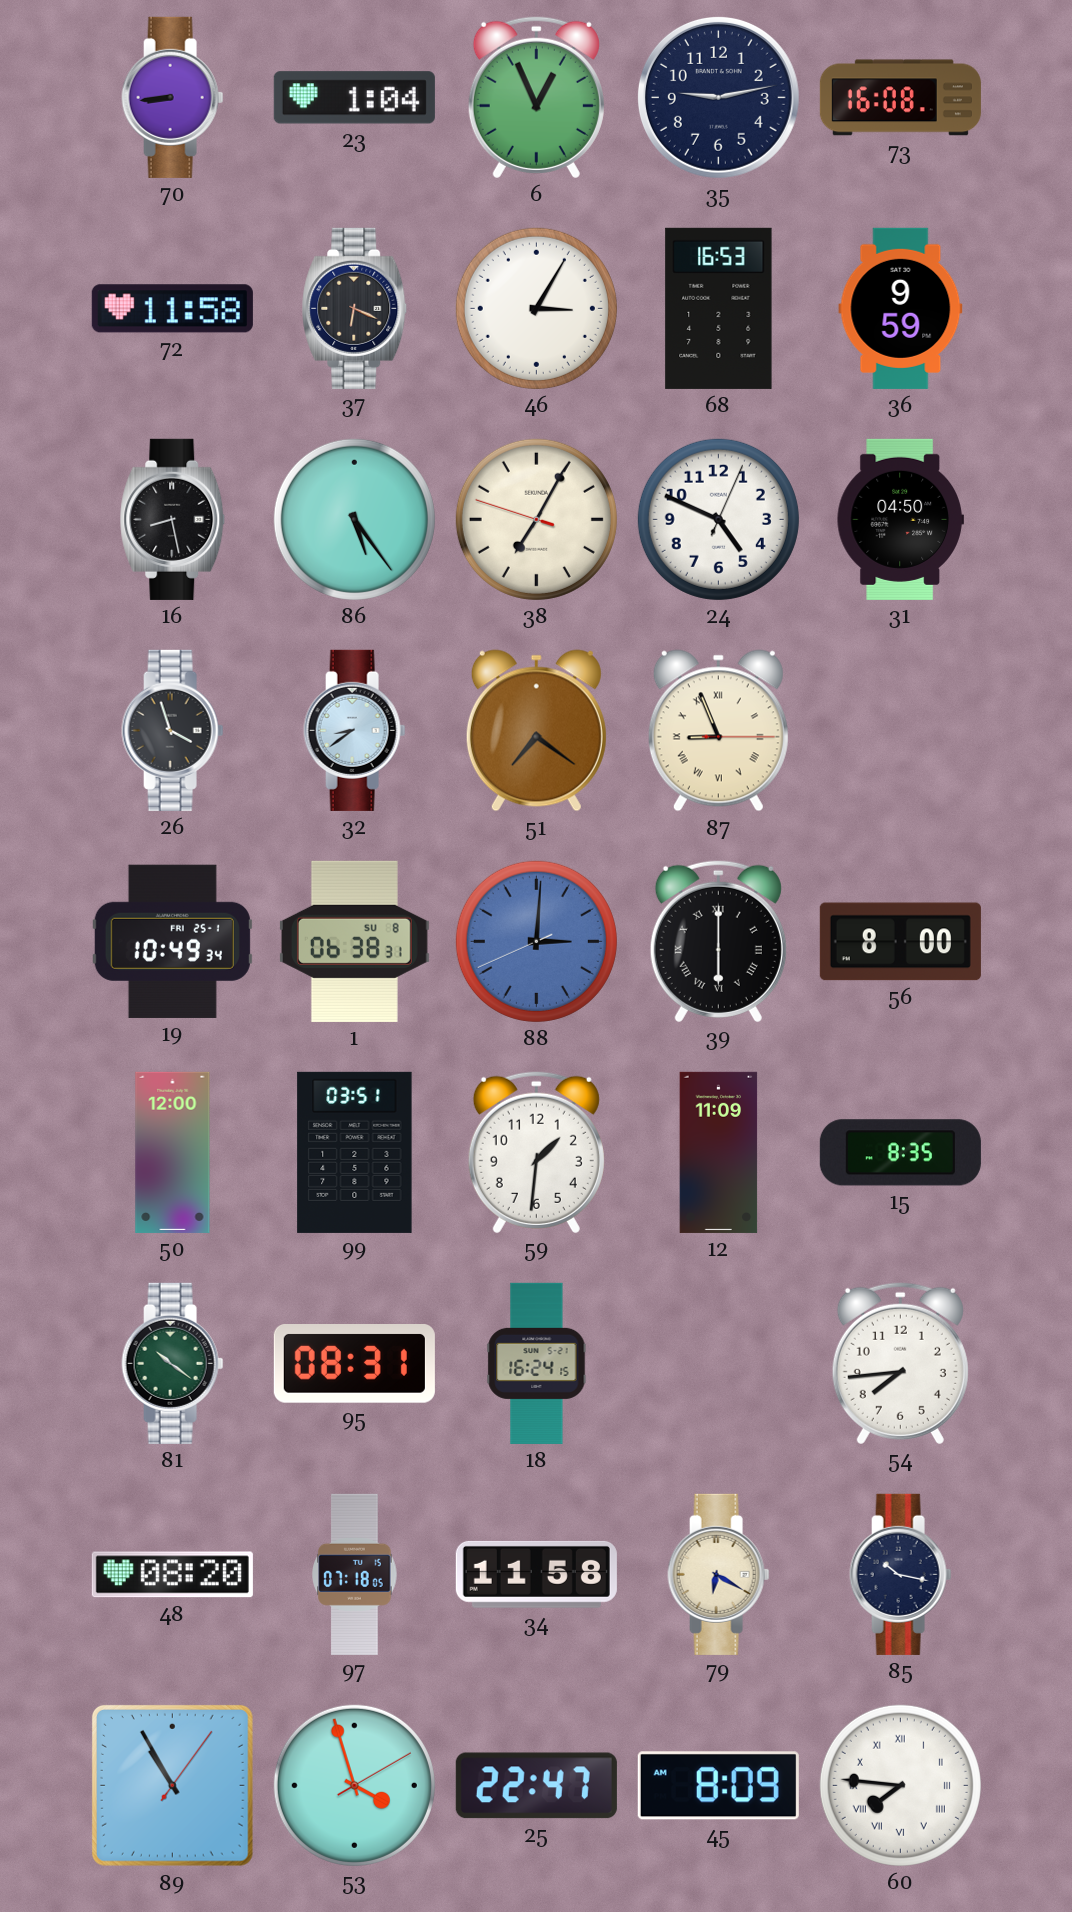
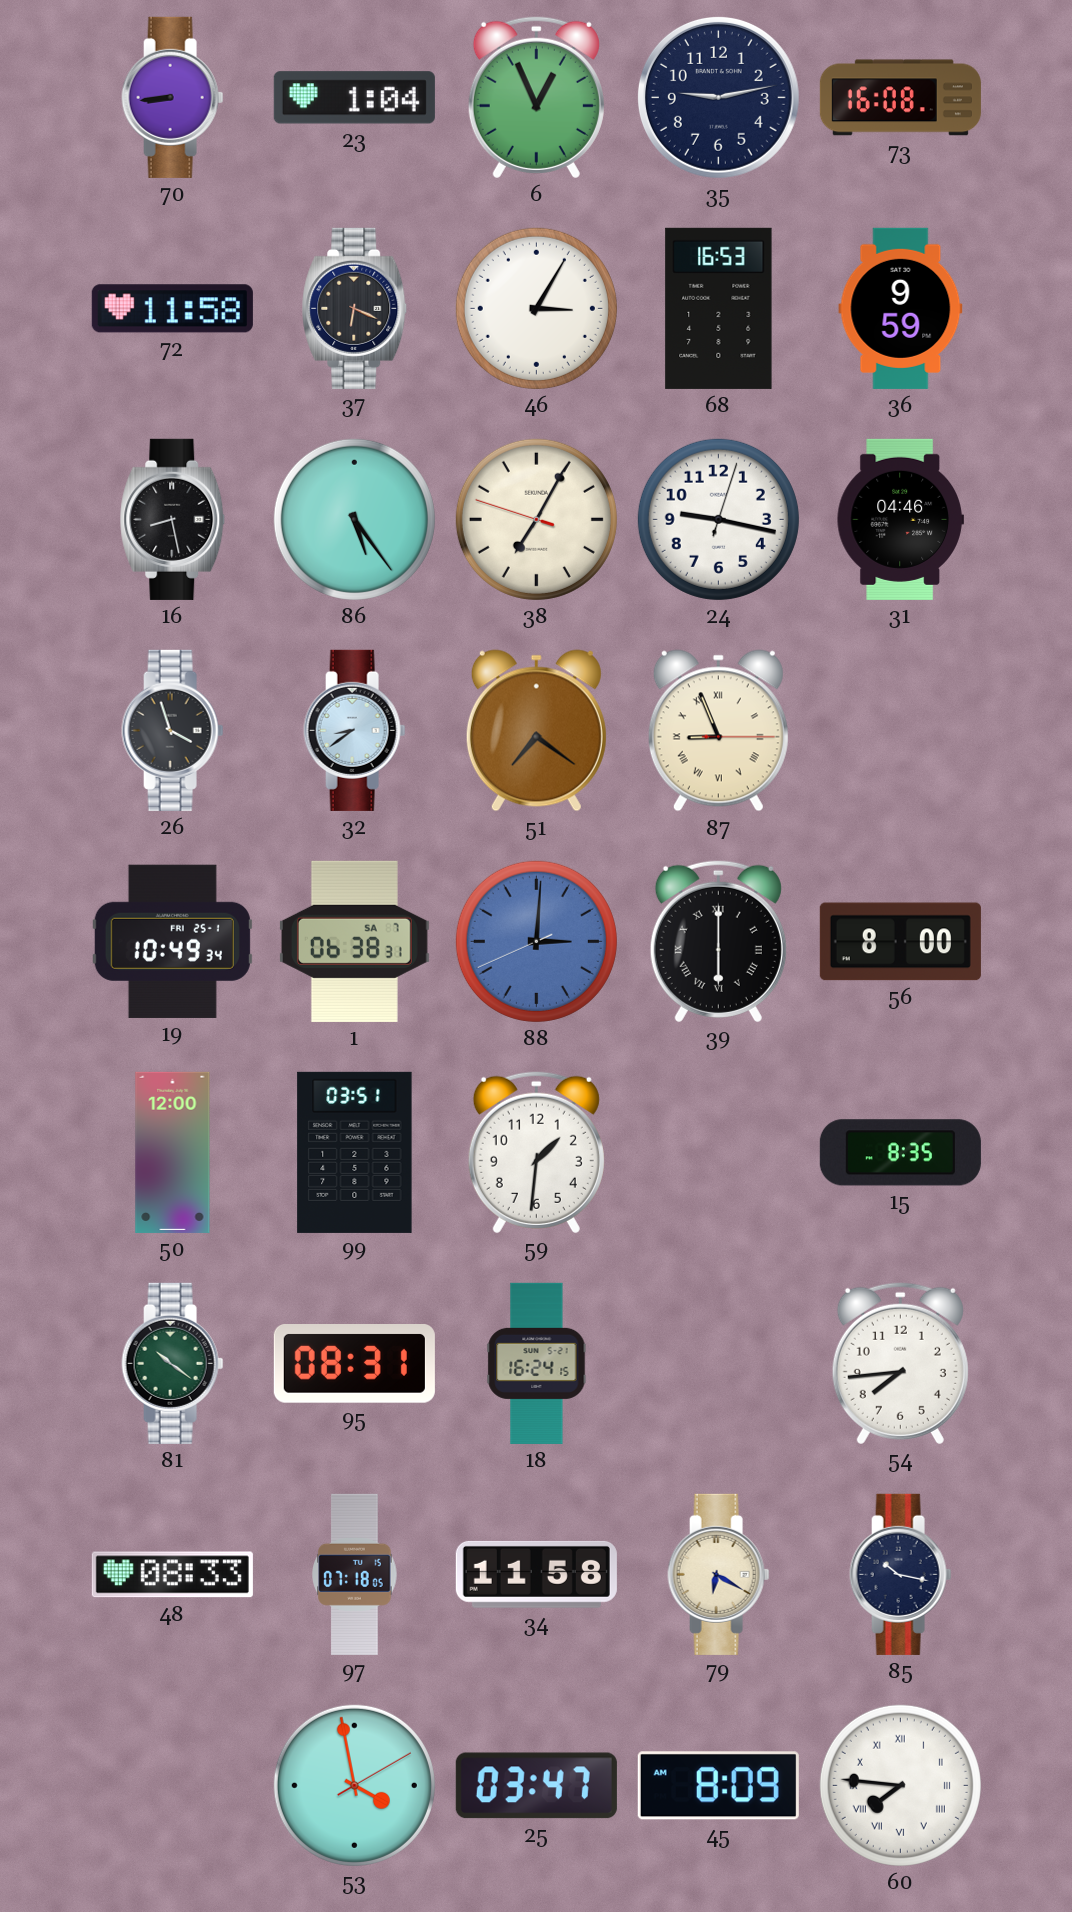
24: 4:49 -> 9:17 (718, 519)
31: 04:50 -> 04:46 (900, 519)
1 date: SU 8 -> SA 7 (354, 941)
12: 11:09 -> none (719, 1152)
48: 08:20 -> 08:33 (172, 1575)
89: 10:55 -> none (172, 1785)
53: 3:57 -> 3:58 (354, 1785)
25: 22:47 -> 03:47 (536, 1786)
